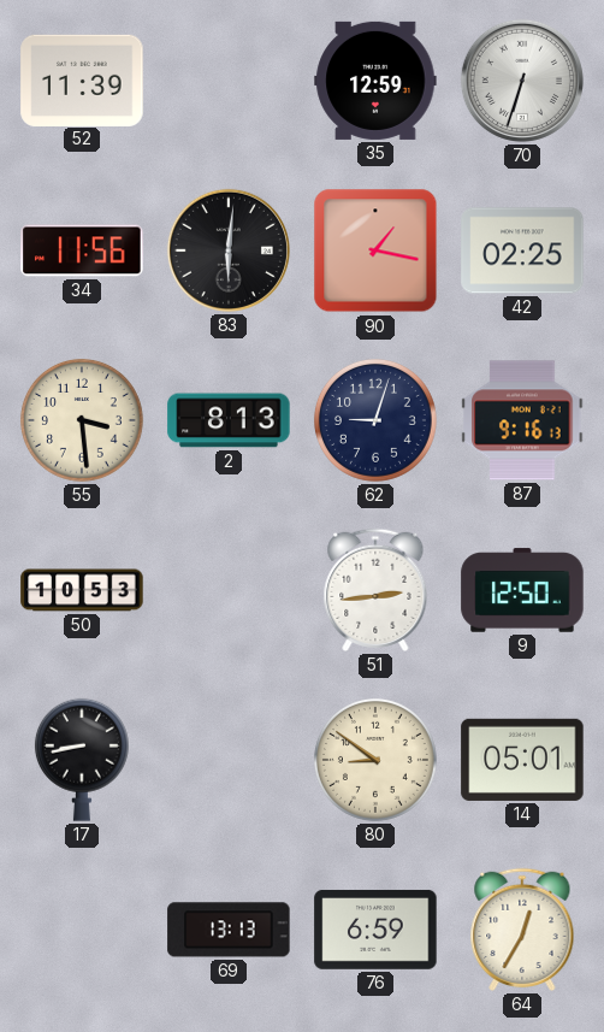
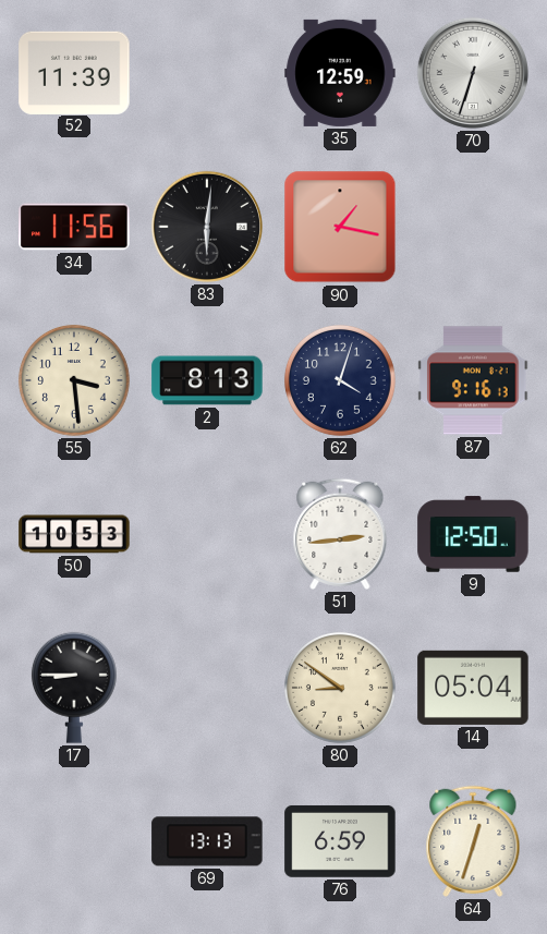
42: 02:25 -> none (522, 250)
62: 9:03 -> 4:03 (340, 380)
17: 8:43 -> 8:45 (74, 688)
14: 05:01 -> 05:04 (473, 688)
64: 12:35 -> 12:33 (473, 841)
